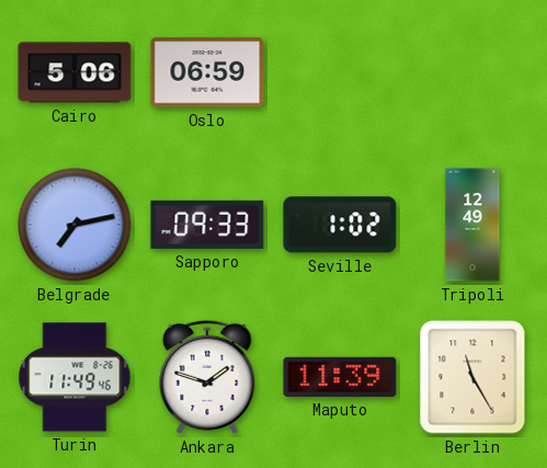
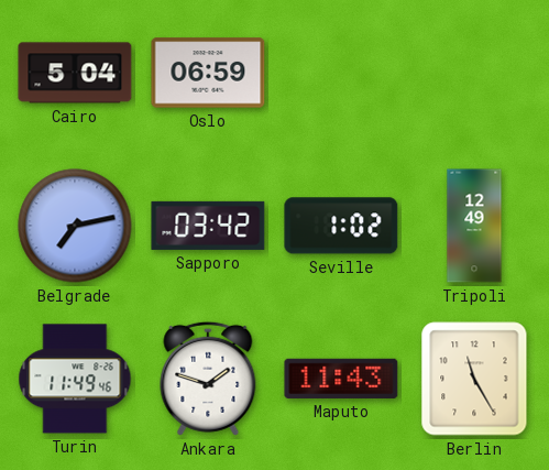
Cairo: 5:06 -> 5:04 (75, 73)
Sapporo: 09:33 -> 03:42 (208, 226)
Maputo: 11:39 -> 11:43 (341, 379)
